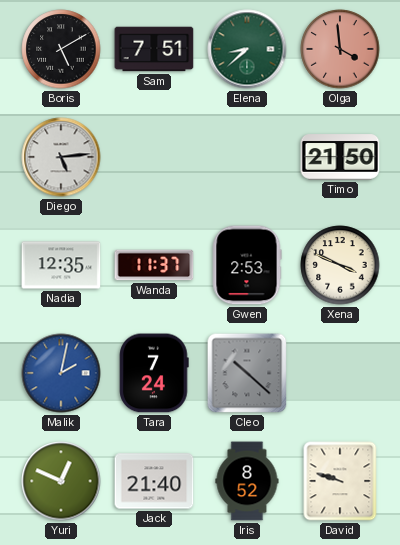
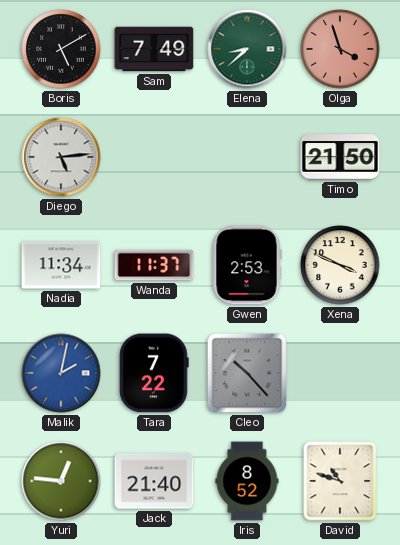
Sam: 7:51 -> 7:49 (154, 49)
Olga: 3:59 -> 3:57 (340, 49)
Nadia: 12:35 -> 11:34 (61, 265)
Tara: 7:24 -> 7:22 (154, 373)
Cleo: 10:22 -> 10:23 (247, 373)
Yuri: 12:49 -> 12:46 (61, 481)
David: 9:48 -> 10:48 (340, 481)
